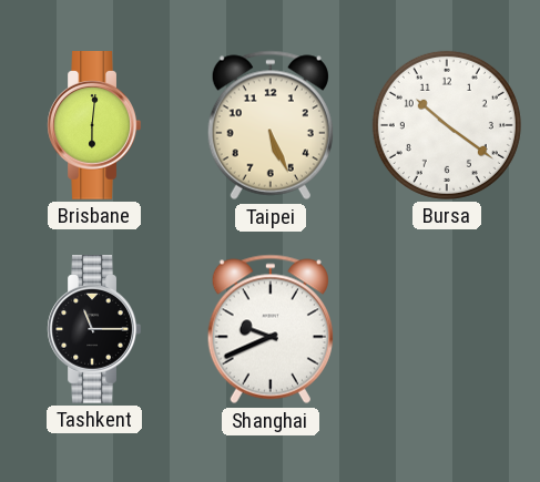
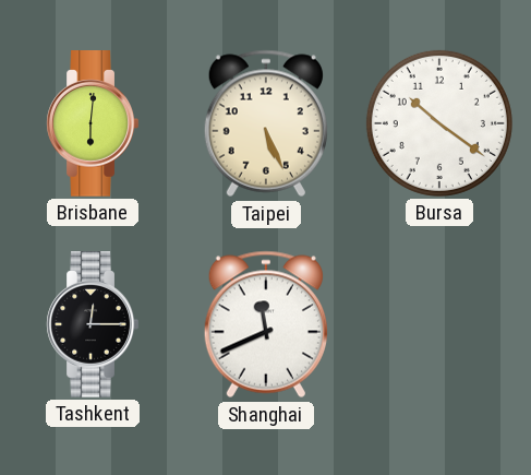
Tashkent: 11:15 -> 12:15 (93, 325)
Shanghai: 9:41 -> 11:41 (266, 324)
